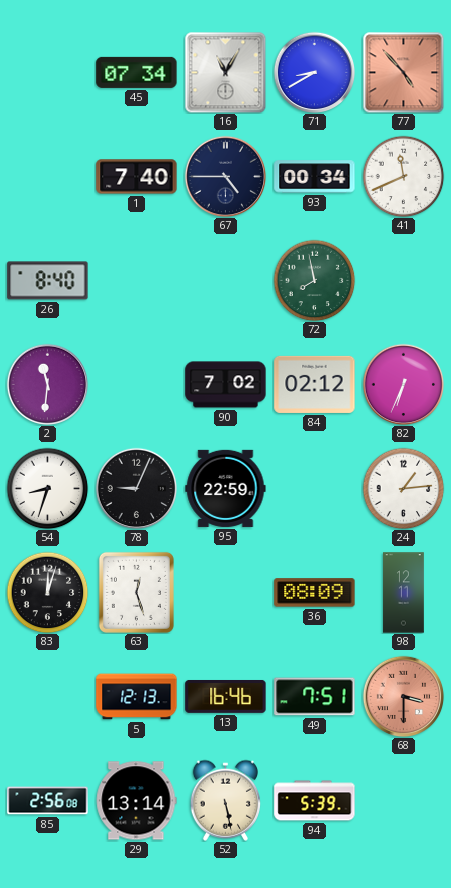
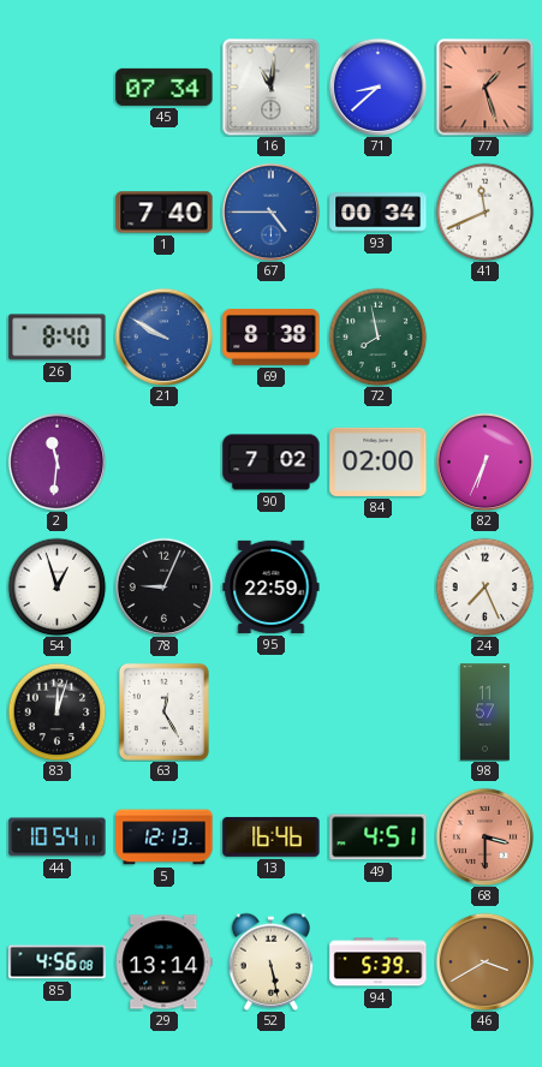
16: 11:05 -> 11:01 (270, 87)
71: 8:40 -> 8:38 (377, 87)
77: 4:53 -> 1:27 (484, 87)
67 dial: navy -> blue (270, 211)
21: none -> 9:50 (163, 336)
69: none -> 8:38 (272, 338)
84: 02:12 -> 02:00 (379, 461)
54: 8:33 -> 12:57 (56, 586)
24: 1:14 -> 7:26 (484, 586)
63: 12:27 -> 12:25 (163, 711)
36: 08:09 -> none (315, 593)
98: 12:11 -> 11:57 (486, 713)
44: none -> 10:54 (58, 837)
49: 7:51 -> 4:51 (379, 837)
85: 2:56 -> 4:56 (58, 962)
46: none -> 3:40 (484, 961)
